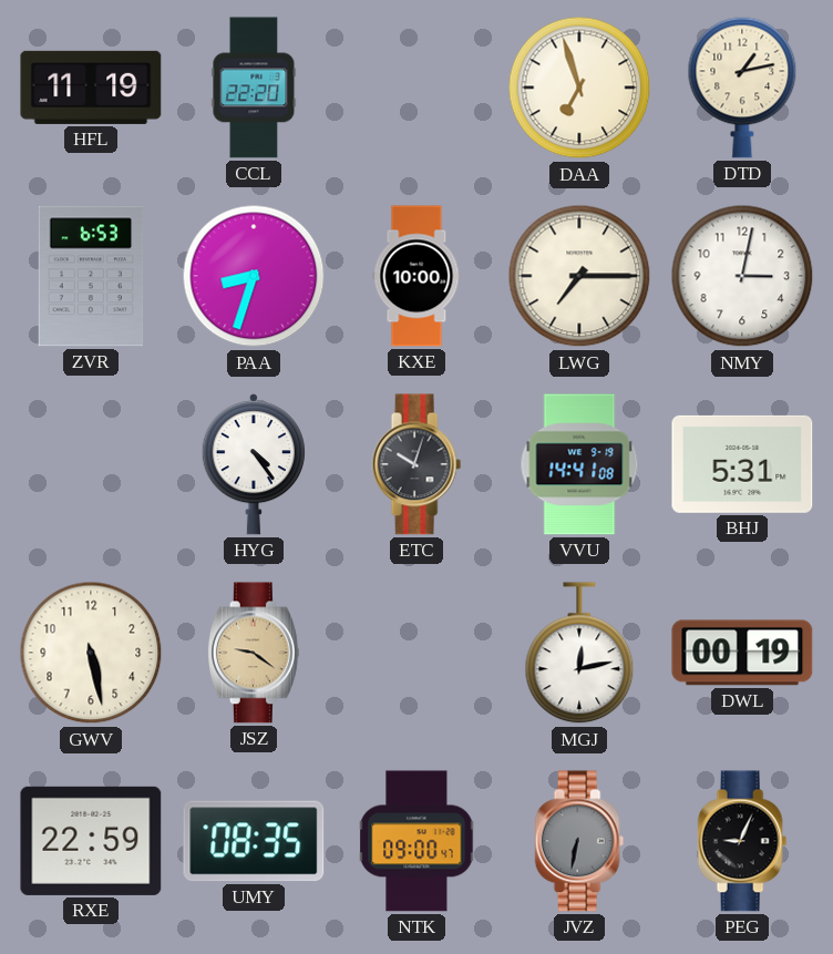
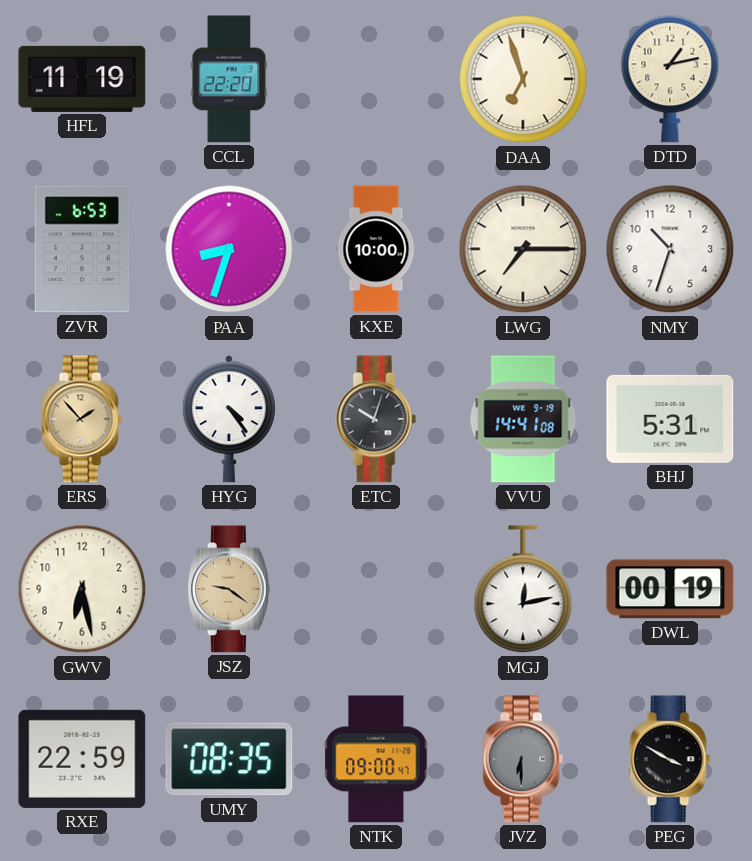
NMY: 3:02 -> 10:33 (670, 249)
ERS: none -> 1:53 (82, 419)
GWV: 5:28 -> 6:28 (82, 589)
JVZ: 6:32 -> 6:30 (523, 759)
PEG: 9:04 -> 3:50 (670, 759)
